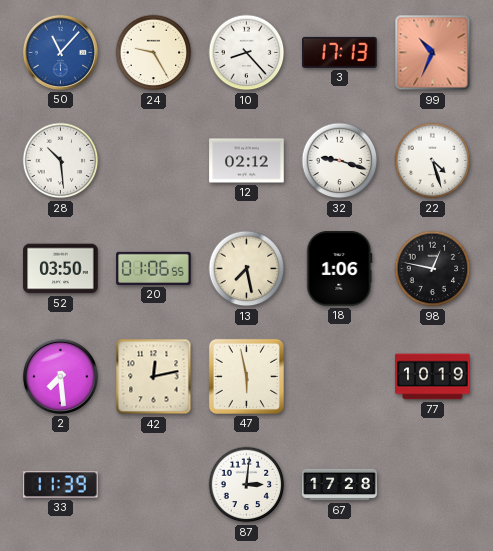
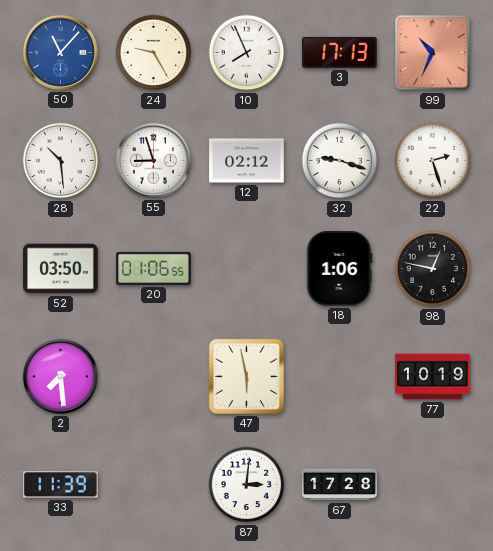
10: 8:23 -> 7:56 (247, 53)
55: none -> 8:57 (153, 160)
22: 4:27 -> 2:27 (433, 161)
13: 7:28 -> none (247, 269)
42: 12:13 -> none (154, 377)
